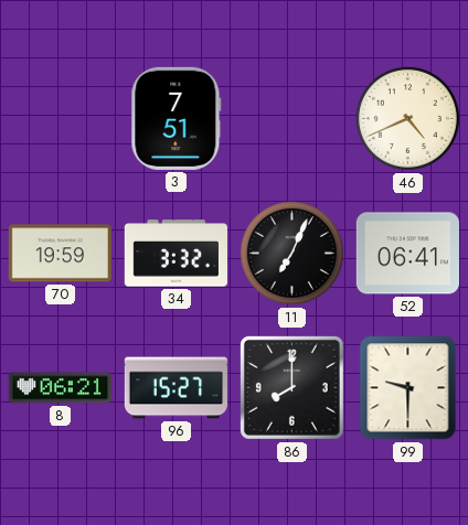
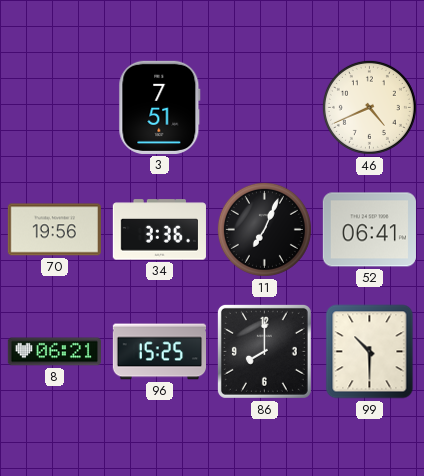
70: 19:59 -> 19:56 (54, 230)
34: 3:32 -> 3:36 (159, 230)
96: 15:27 -> 15:25 (159, 352)
99: 9:30 -> 10:30 (370, 352)
